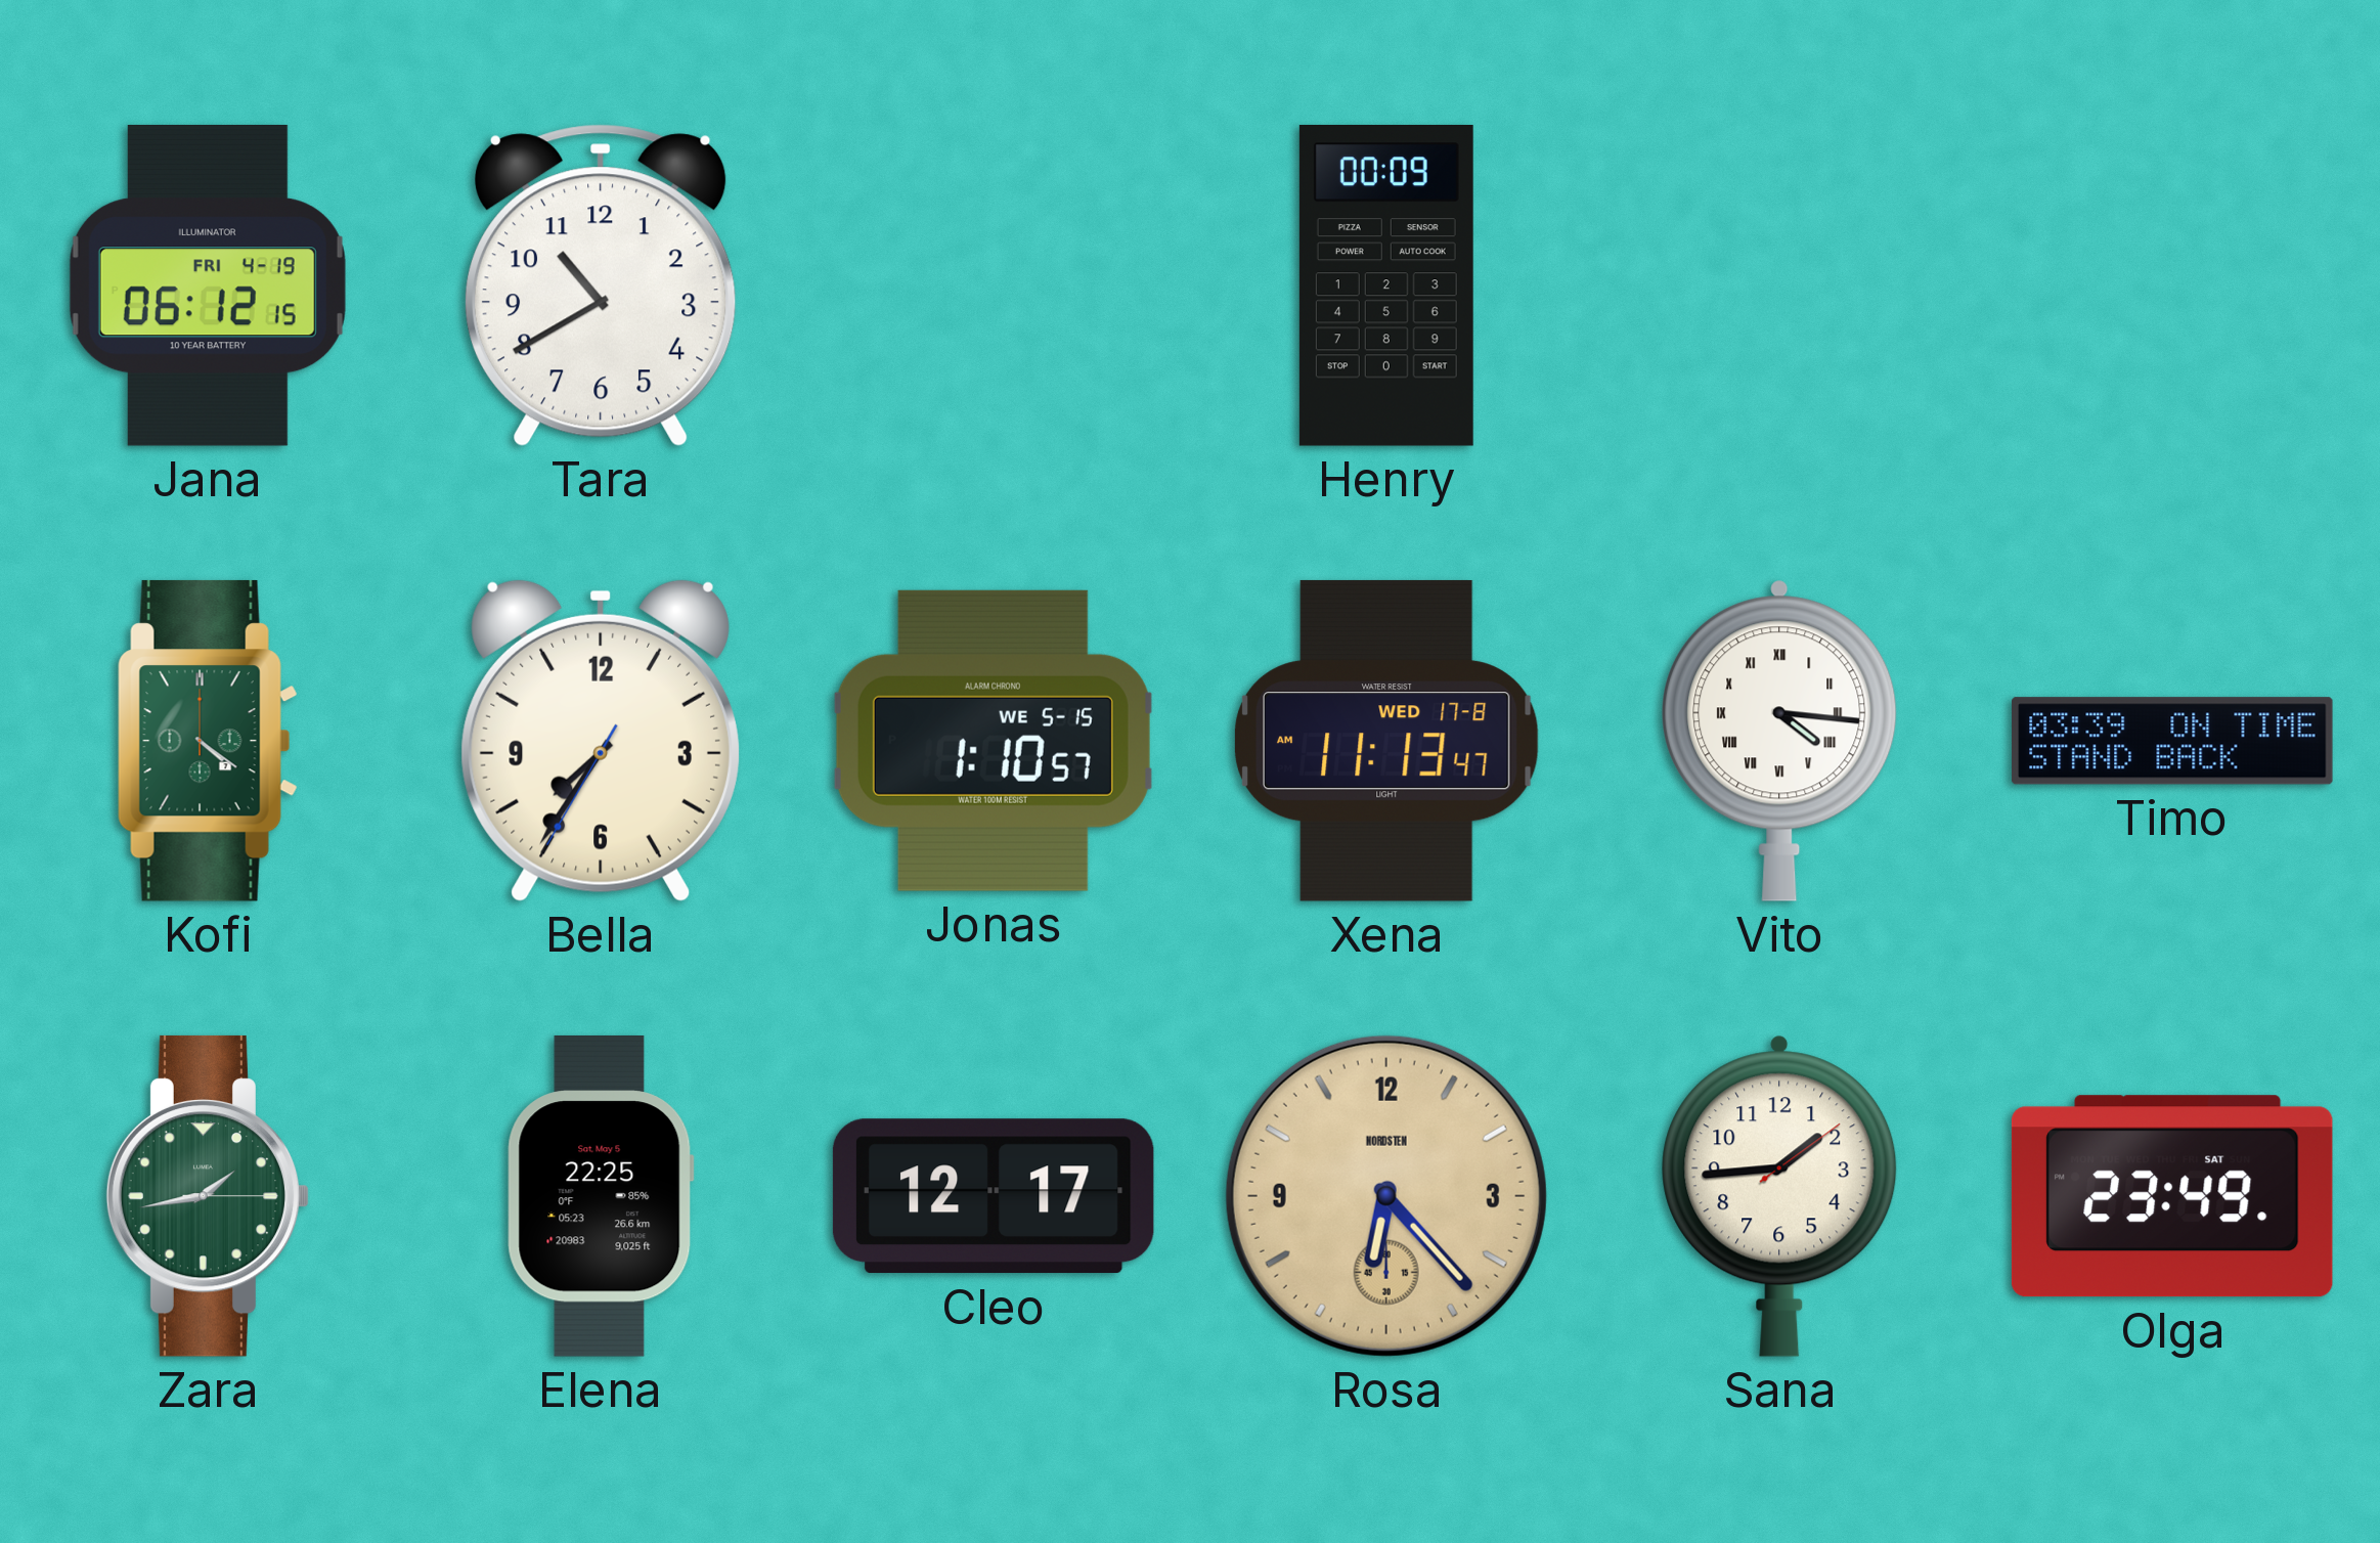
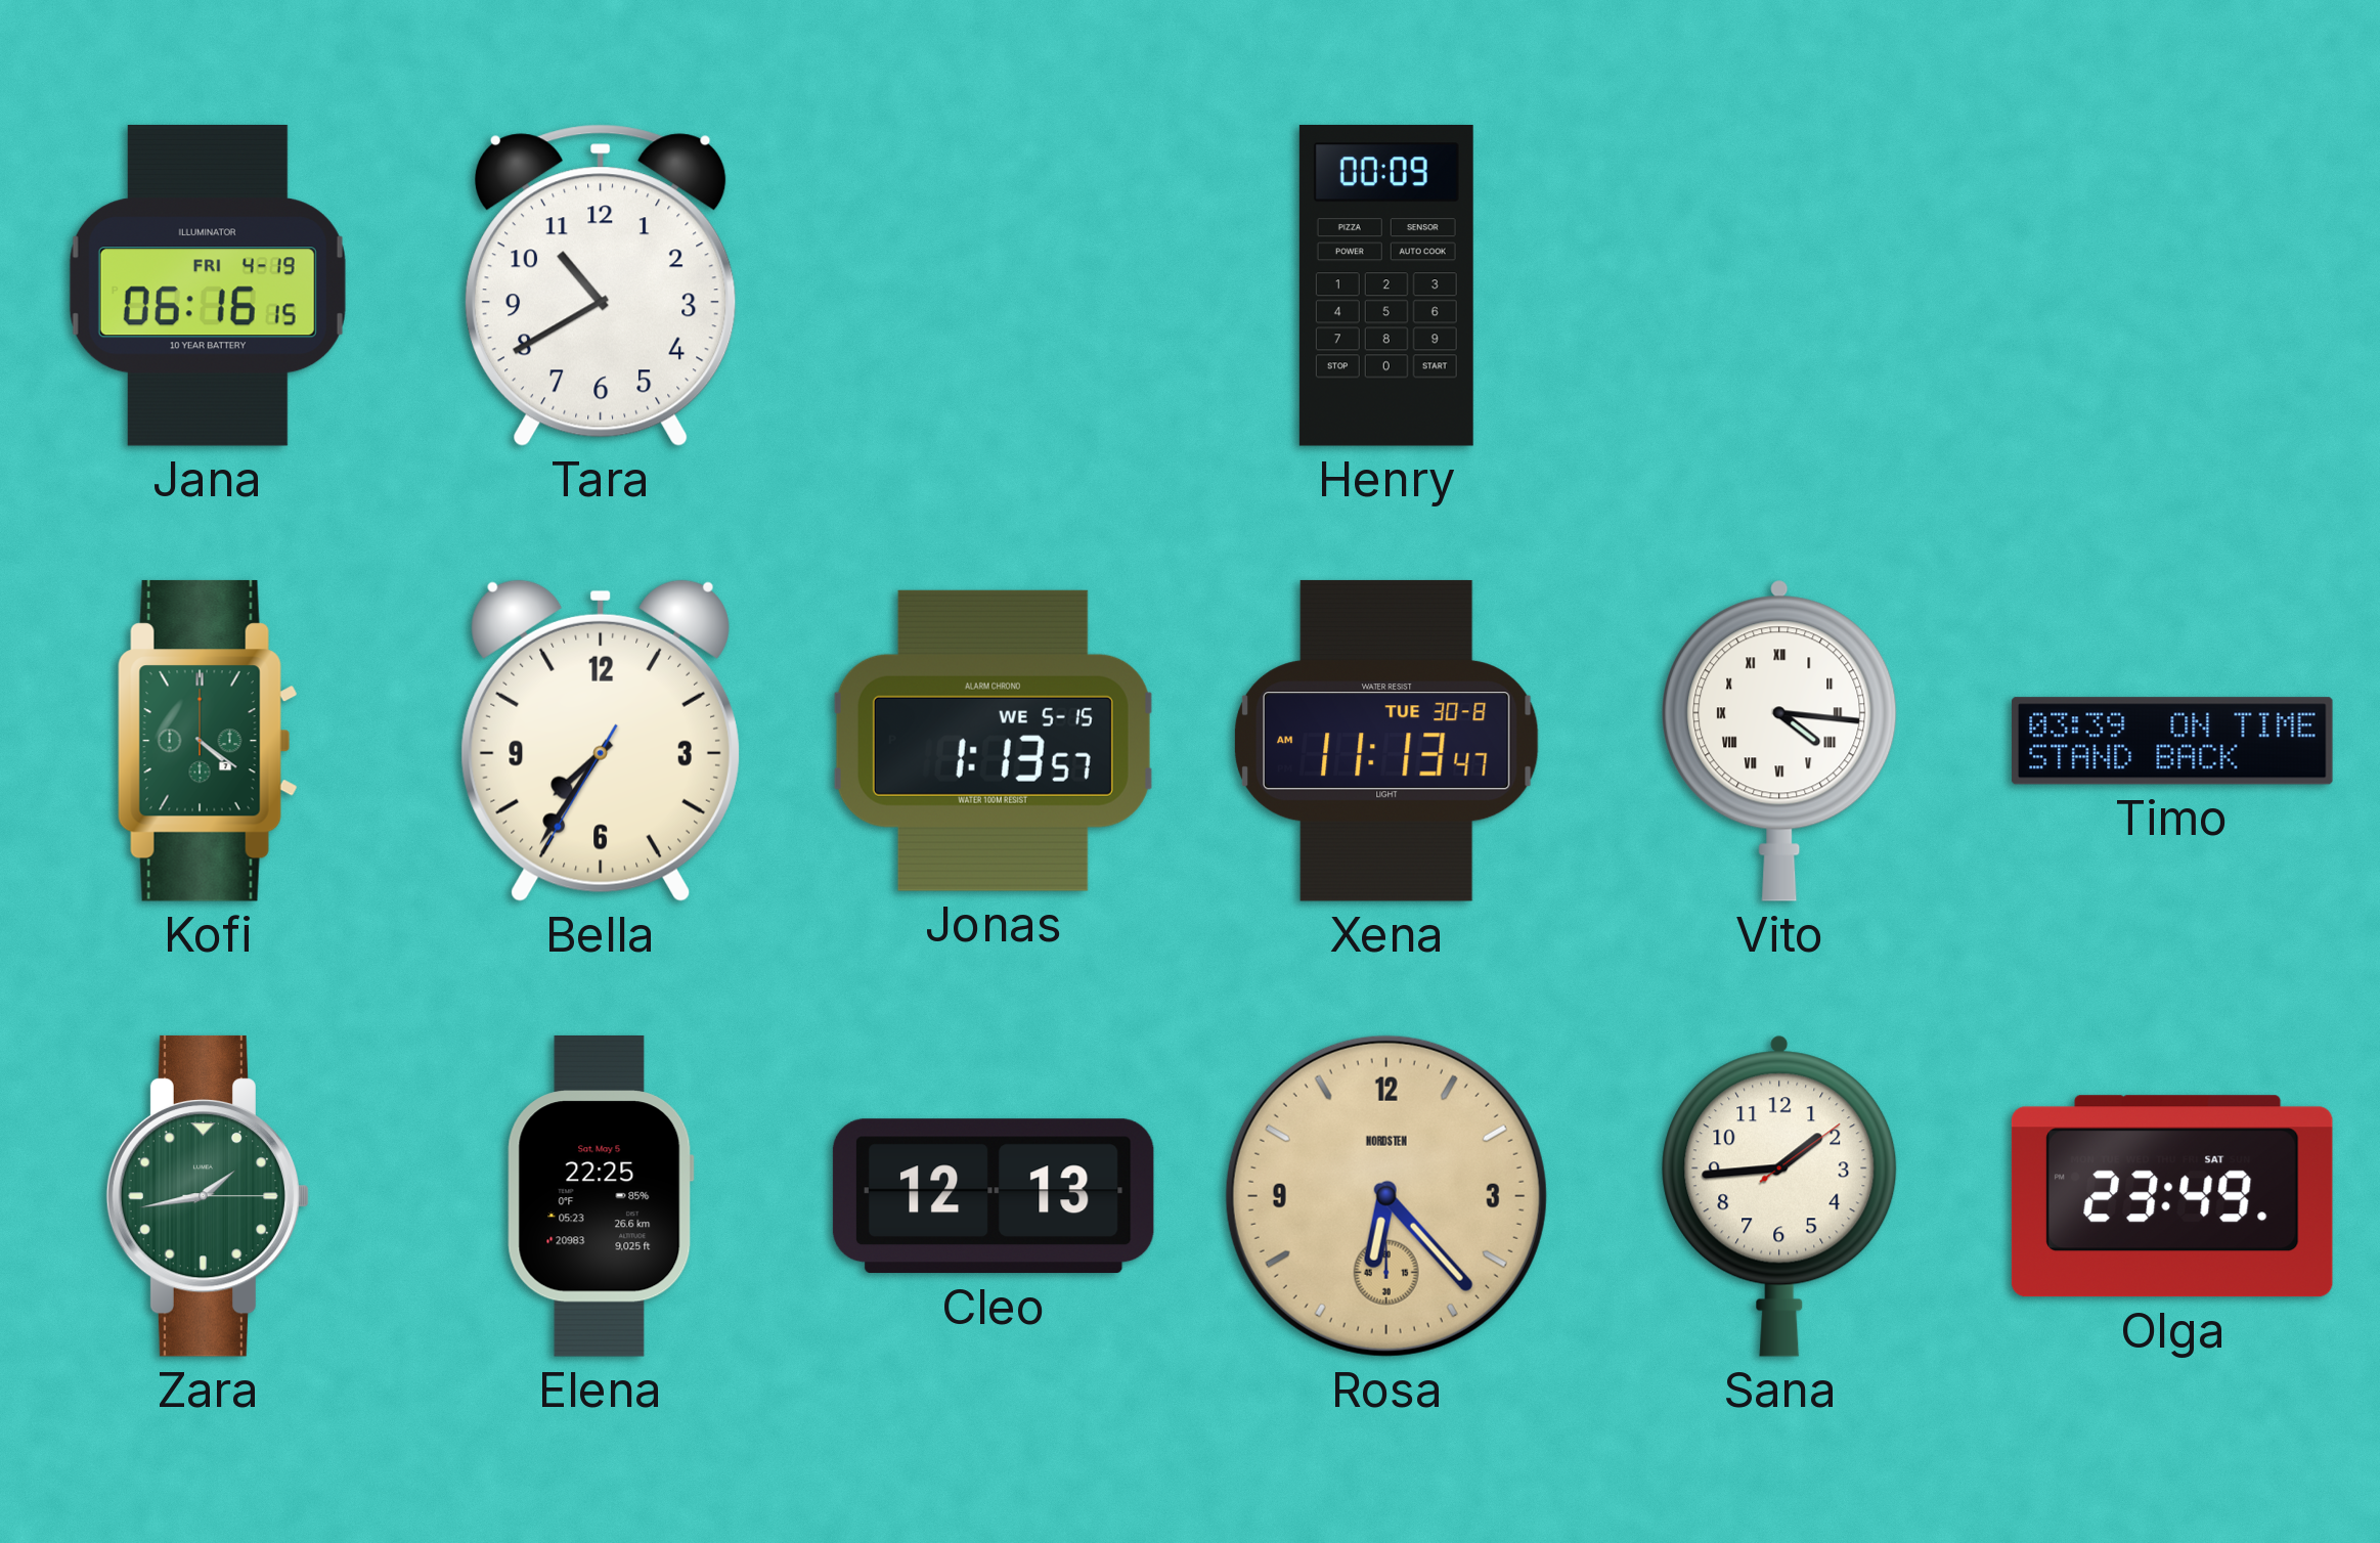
Jana: 06:12 -> 06:16 (208, 285)
Jonas: 1:10 -> 1:13 (994, 741)
Xena date: WED 17-8 -> TUE 30-8 (1386, 741)
Cleo: 12:17 -> 12:13 (994, 1196)
